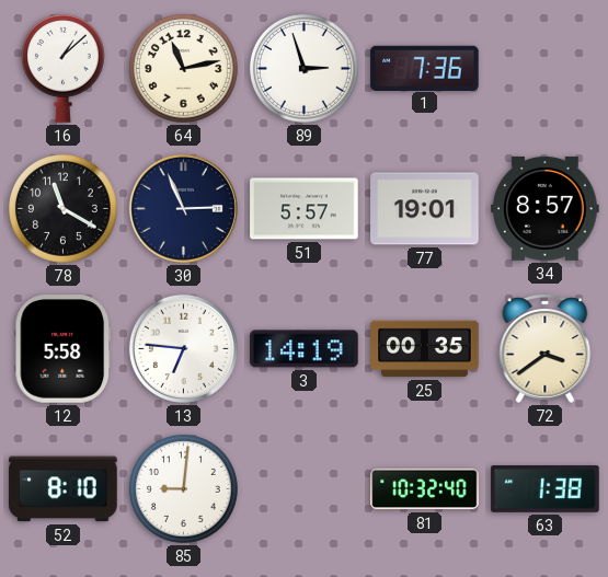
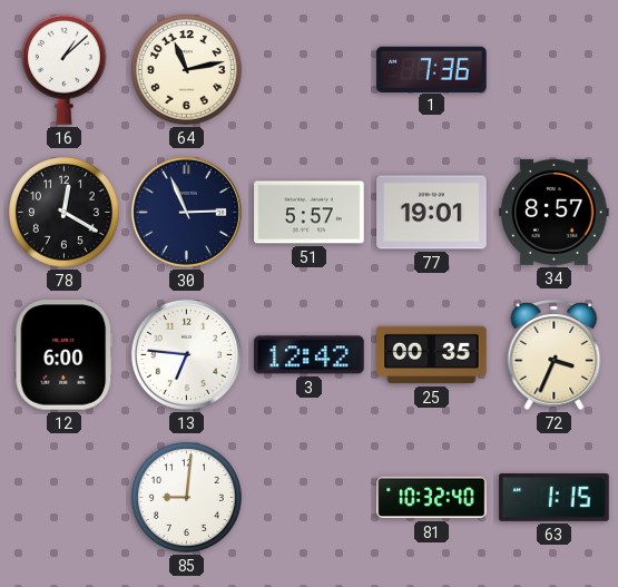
89: 2:57 -> none (305, 69)
78: 11:20 -> 12:20 (65, 213)
12: 5:58 -> 6:00 (65, 355)
3: 14:19 -> 12:42 (310, 355)
72: 3:39 -> 3:34 (555, 354)
52: 8:10 -> none (64, 489)
63: 1:38 -> 1:15 (555, 498)
